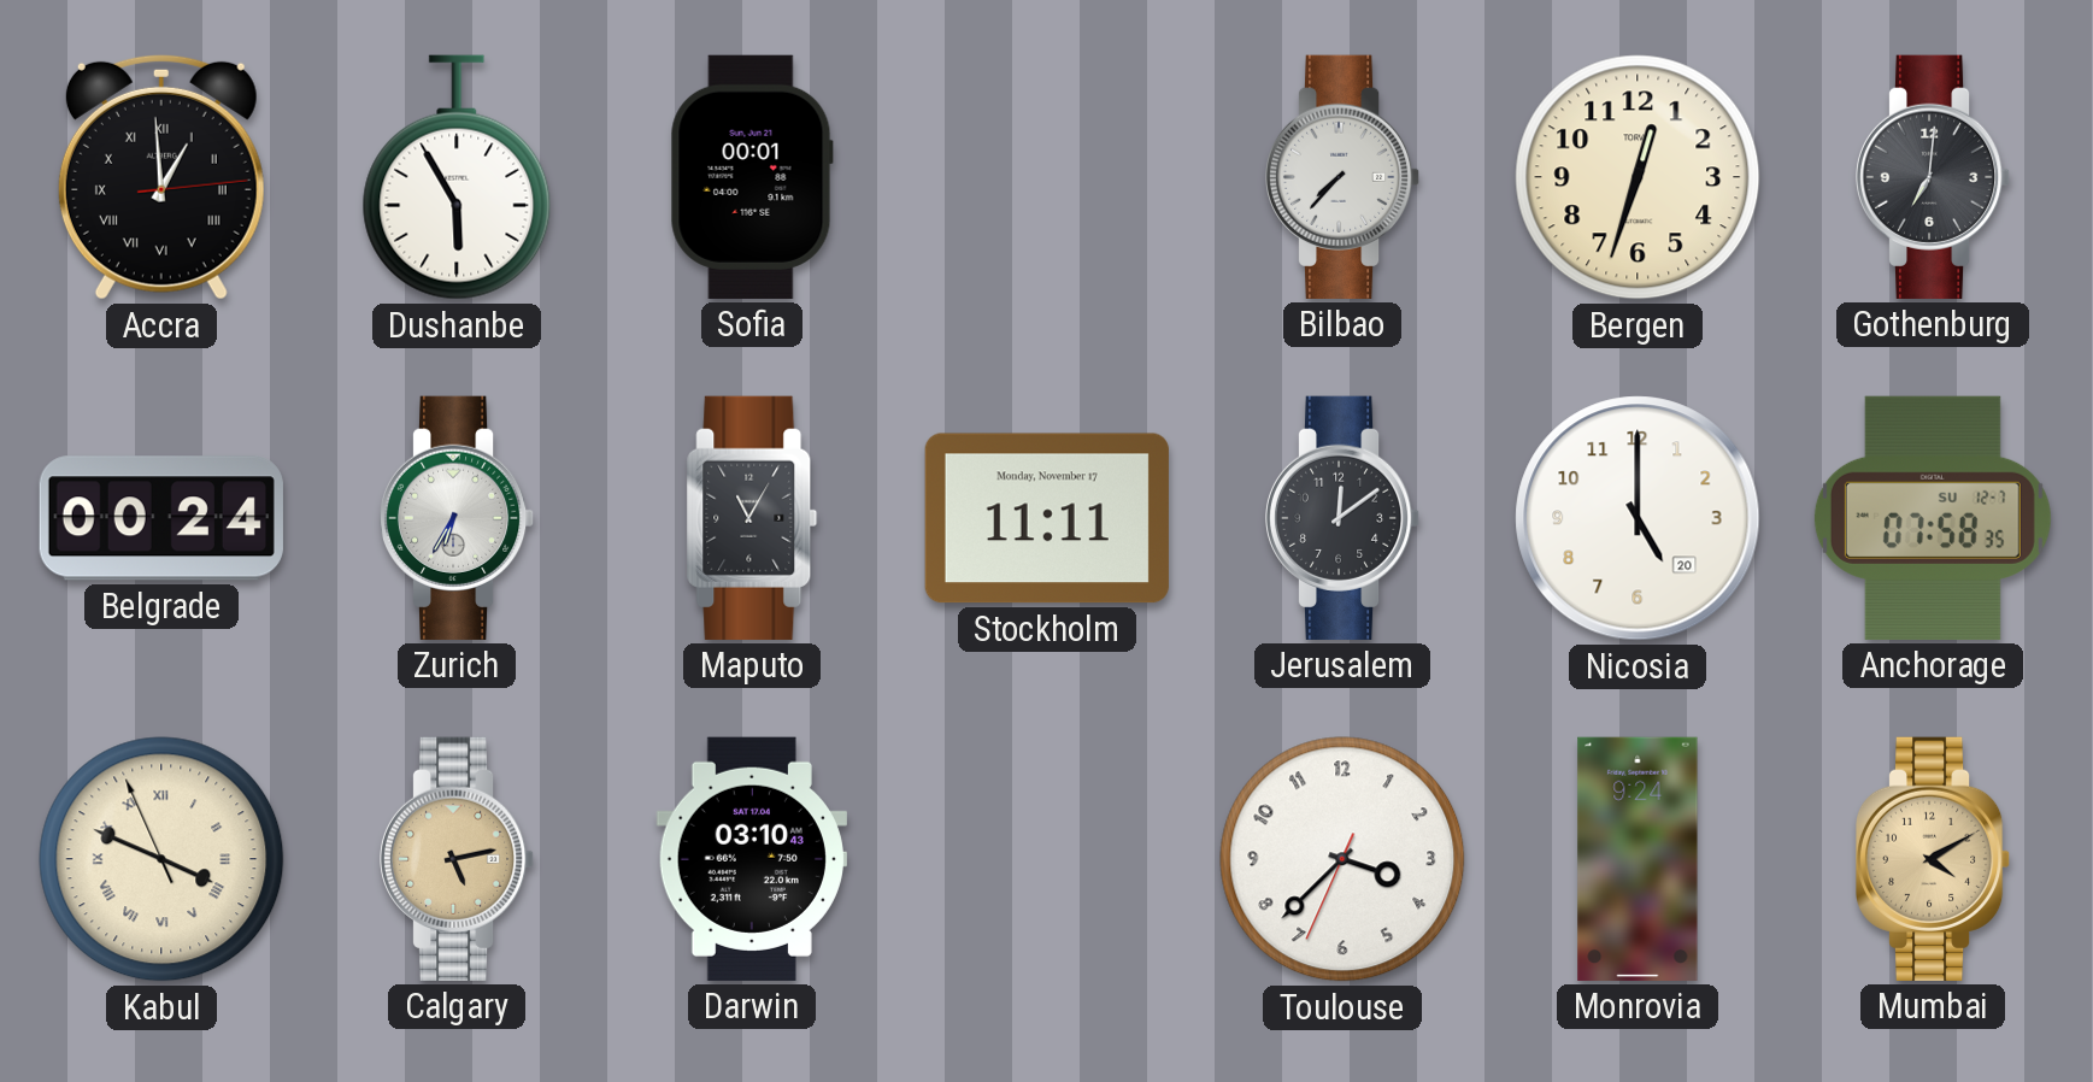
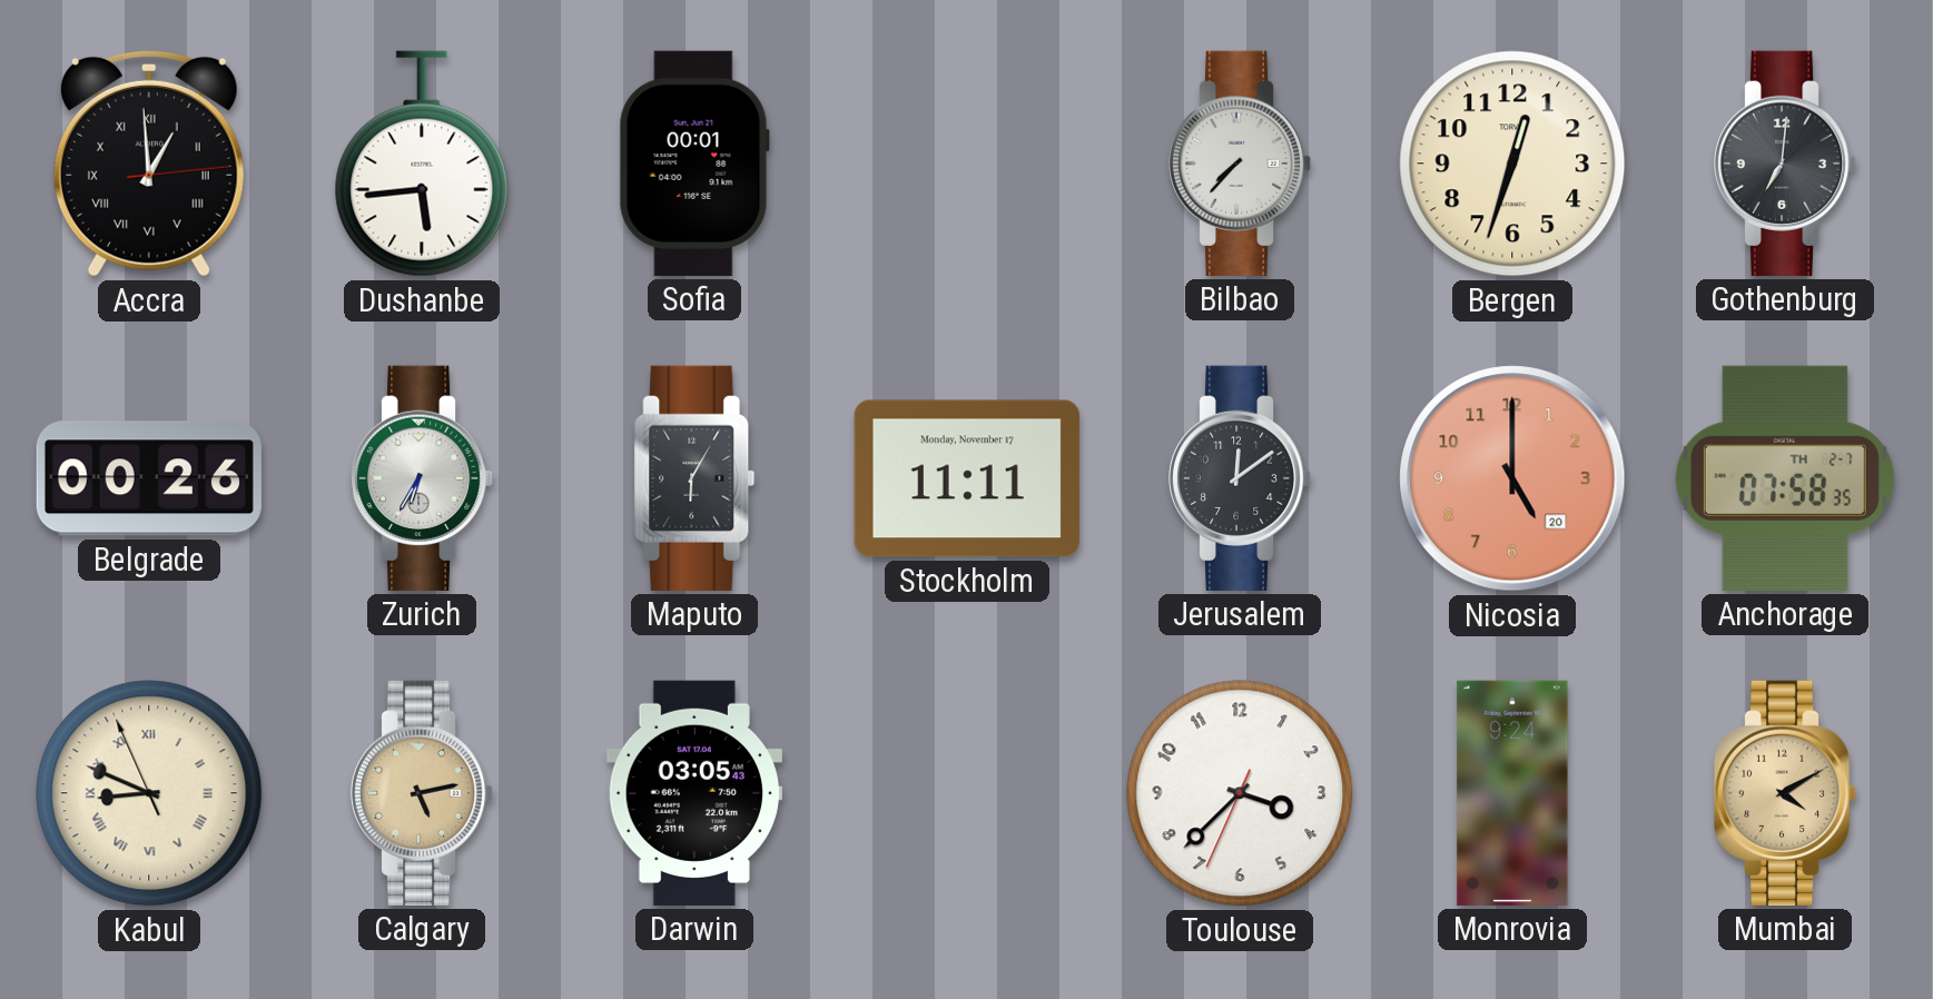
Dushanbe: 5:55 -> 5:44 (422, 164)
Belgrade: 00:24 -> 00:26 (149, 478)
Maputo: 11:05 -> 6:05 (694, 478)
Nicosia dial: white -> salmon (1512, 478)
Anchorage date: SU 12-7 -> TH 2-7 (1785, 478)
Kabul: 3:48 -> 8:48 (149, 793)
Darwin: 03:10 -> 03:05 (694, 793)
